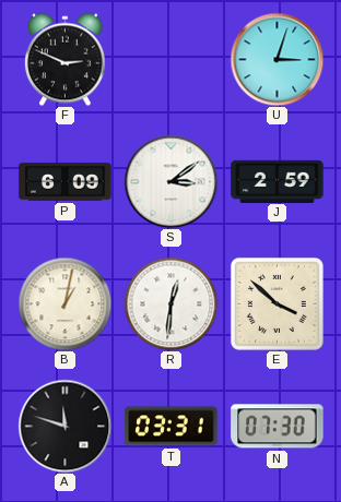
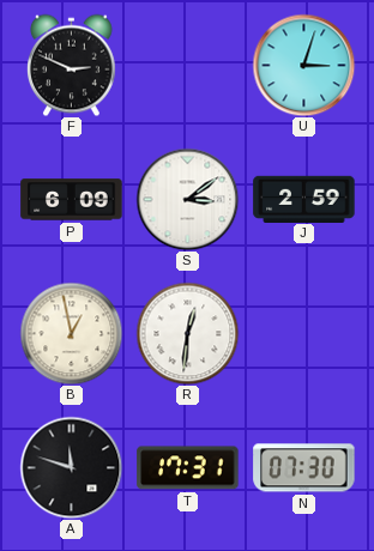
B: 1:02 -> 12:58 (71, 333)
E: 3:52 -> none (278, 304)
T: 03:31 -> 17:31 (188, 468)
